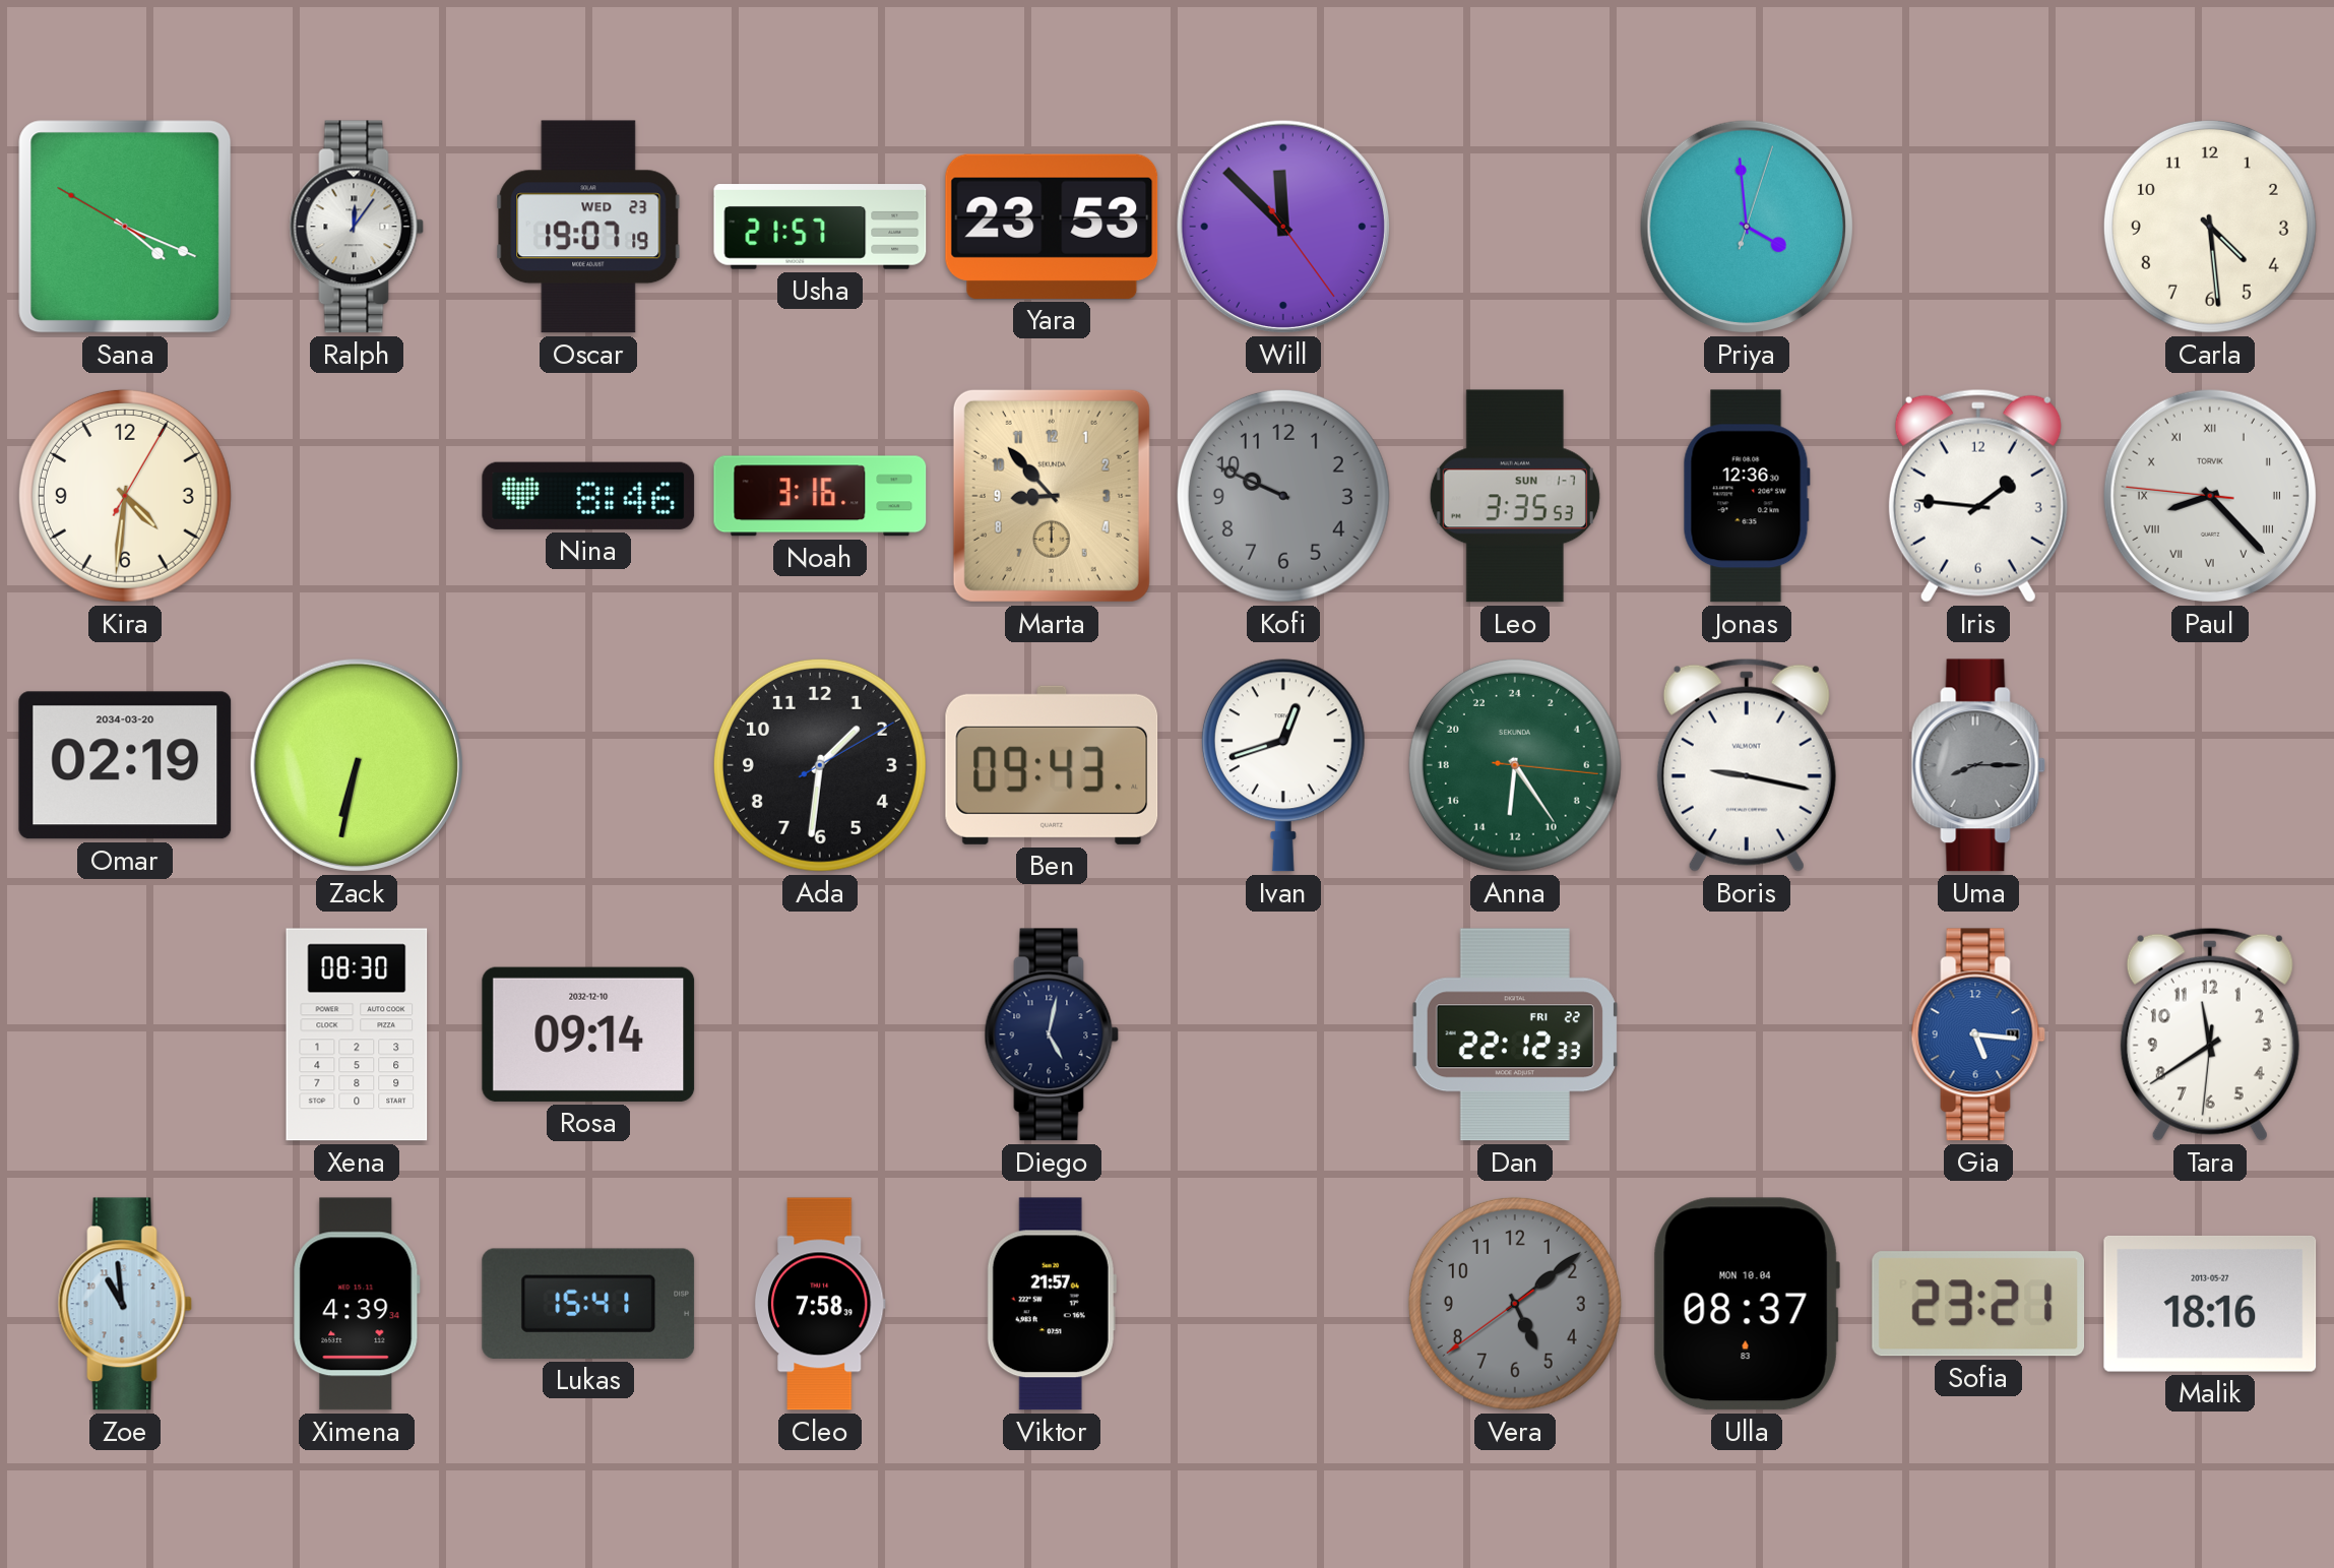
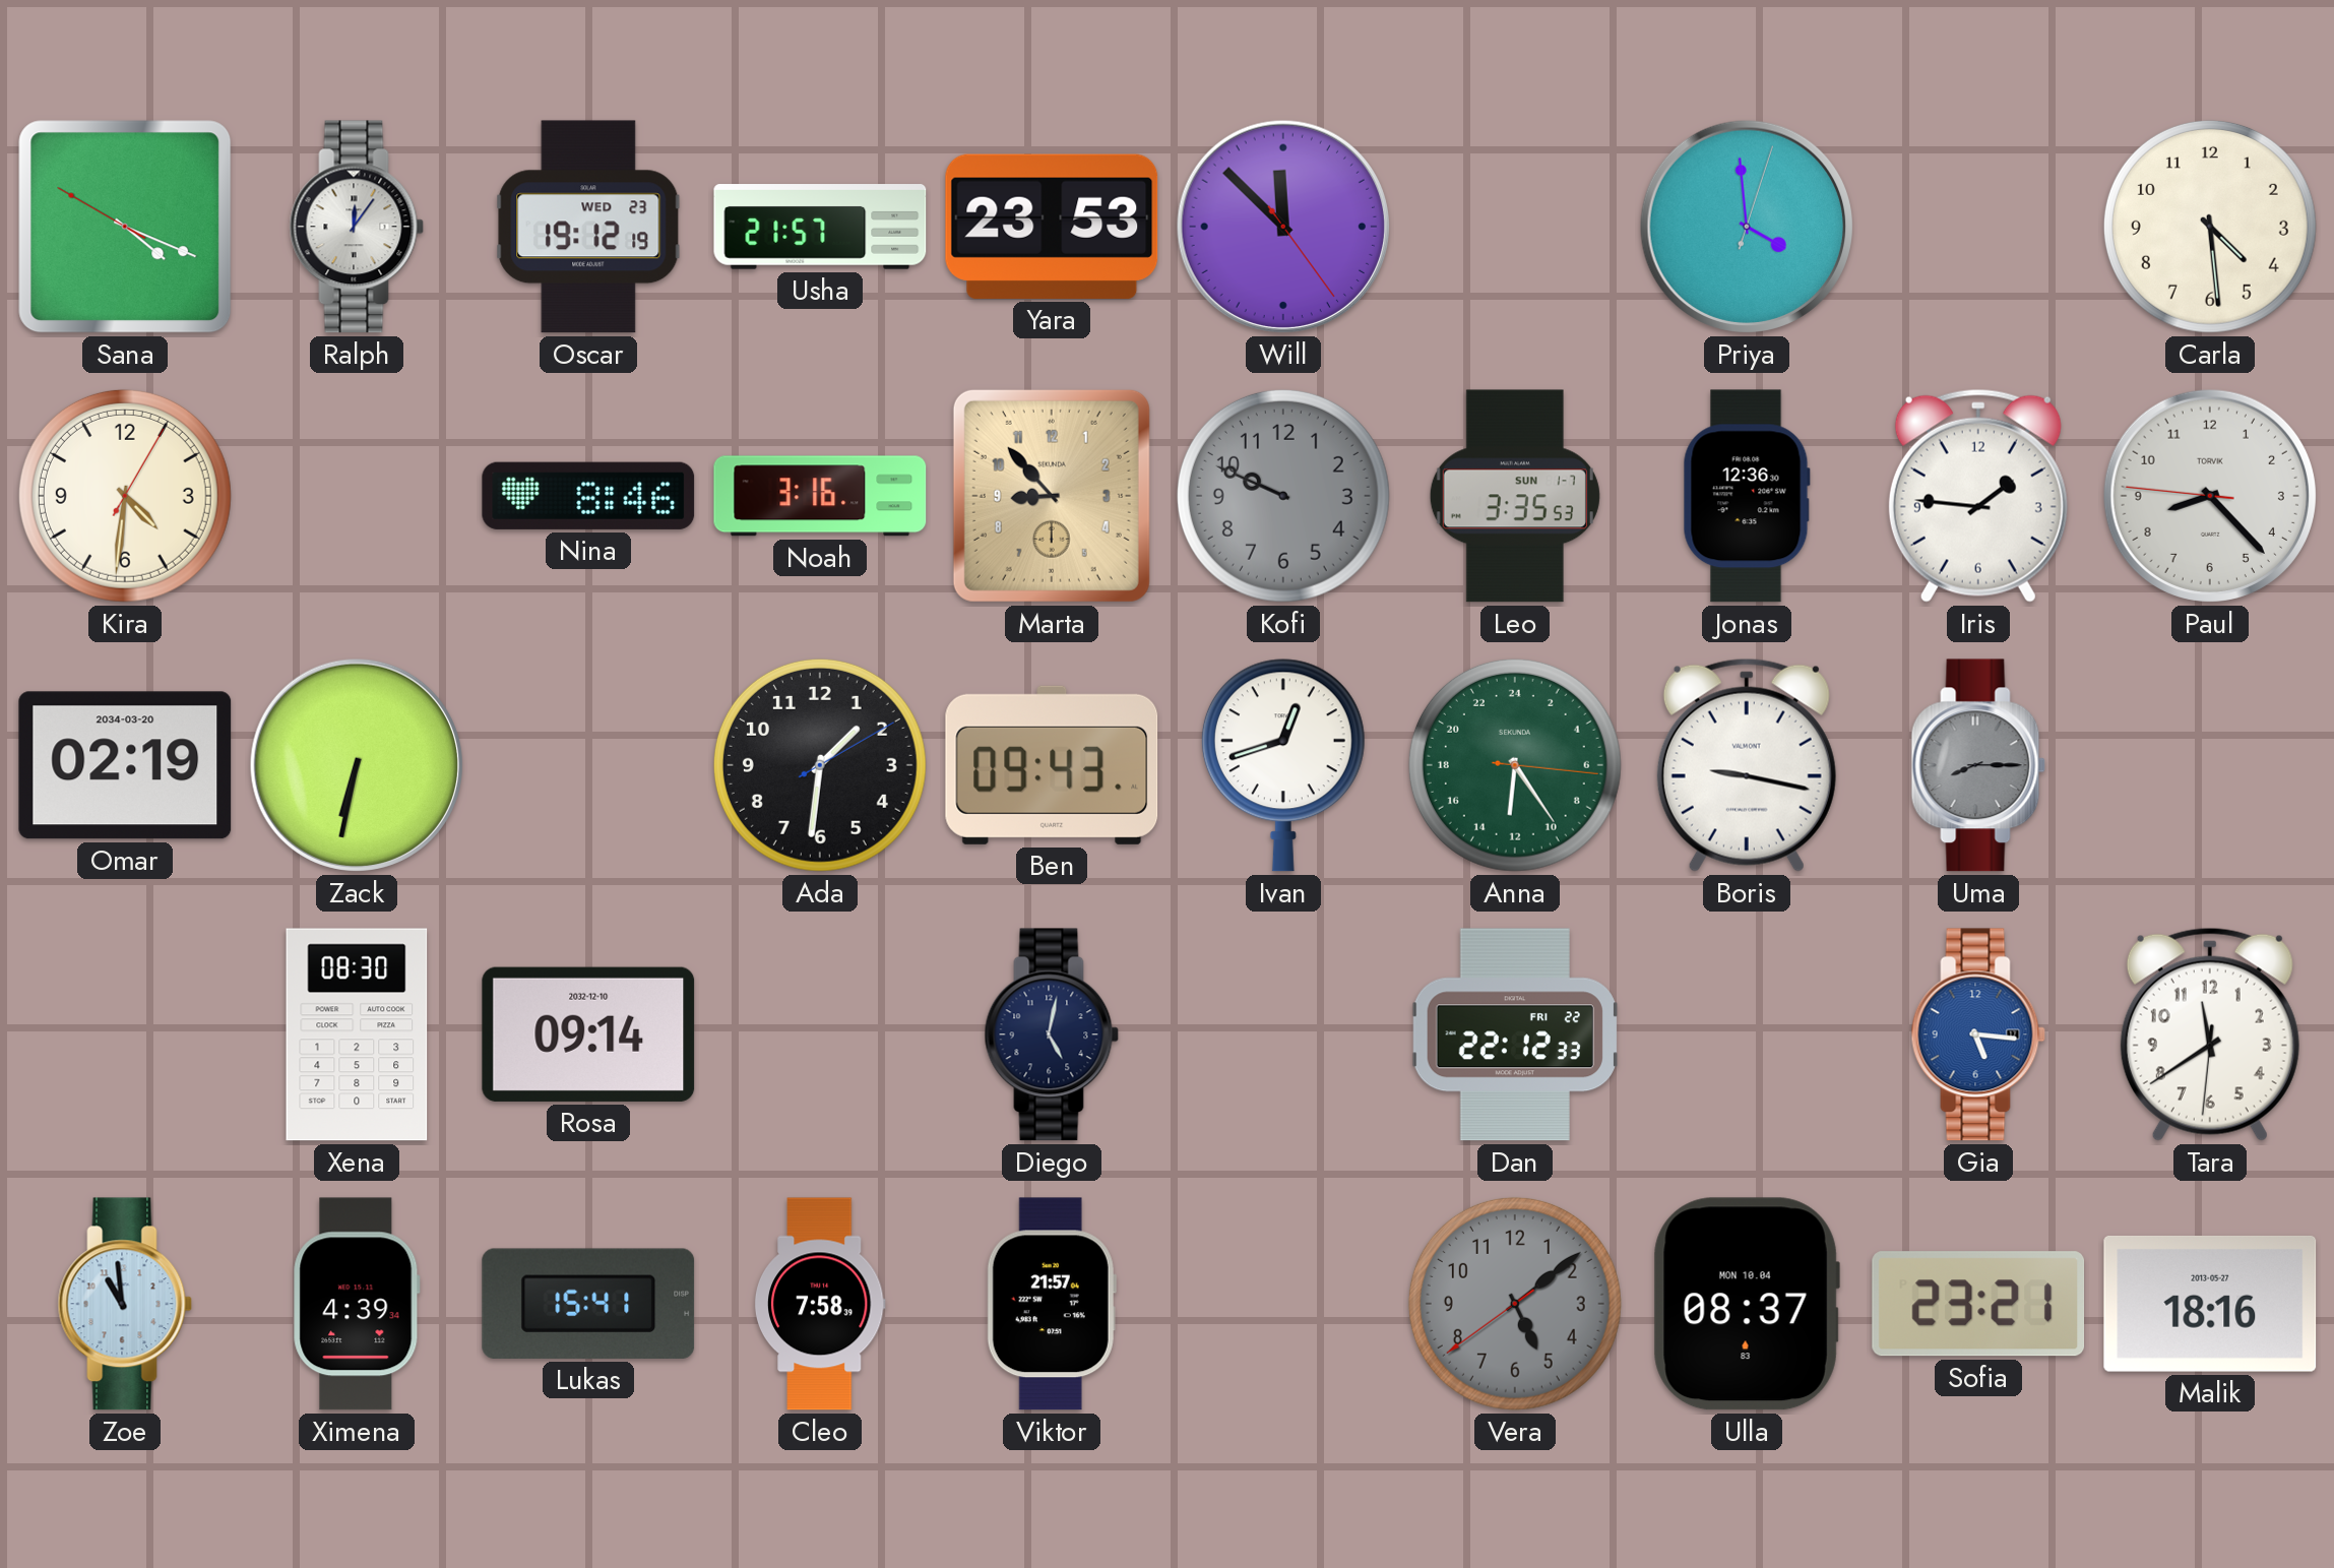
Oscar: 19:07 -> 19:12 (588, 227)
Paul numerals: Roman -> Arabic (2210, 496)
